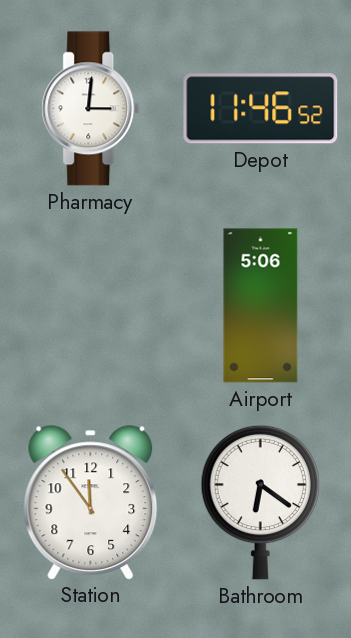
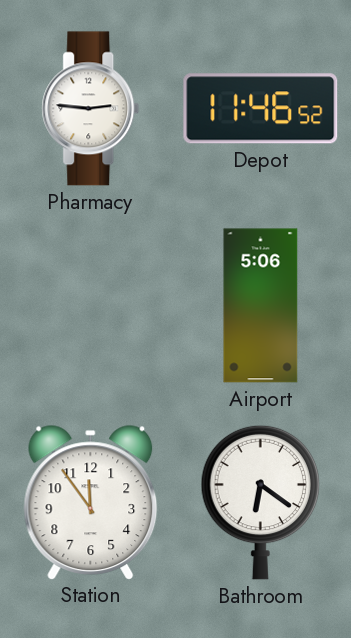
Pharmacy: 3:01 -> 2:46 (91, 109)
